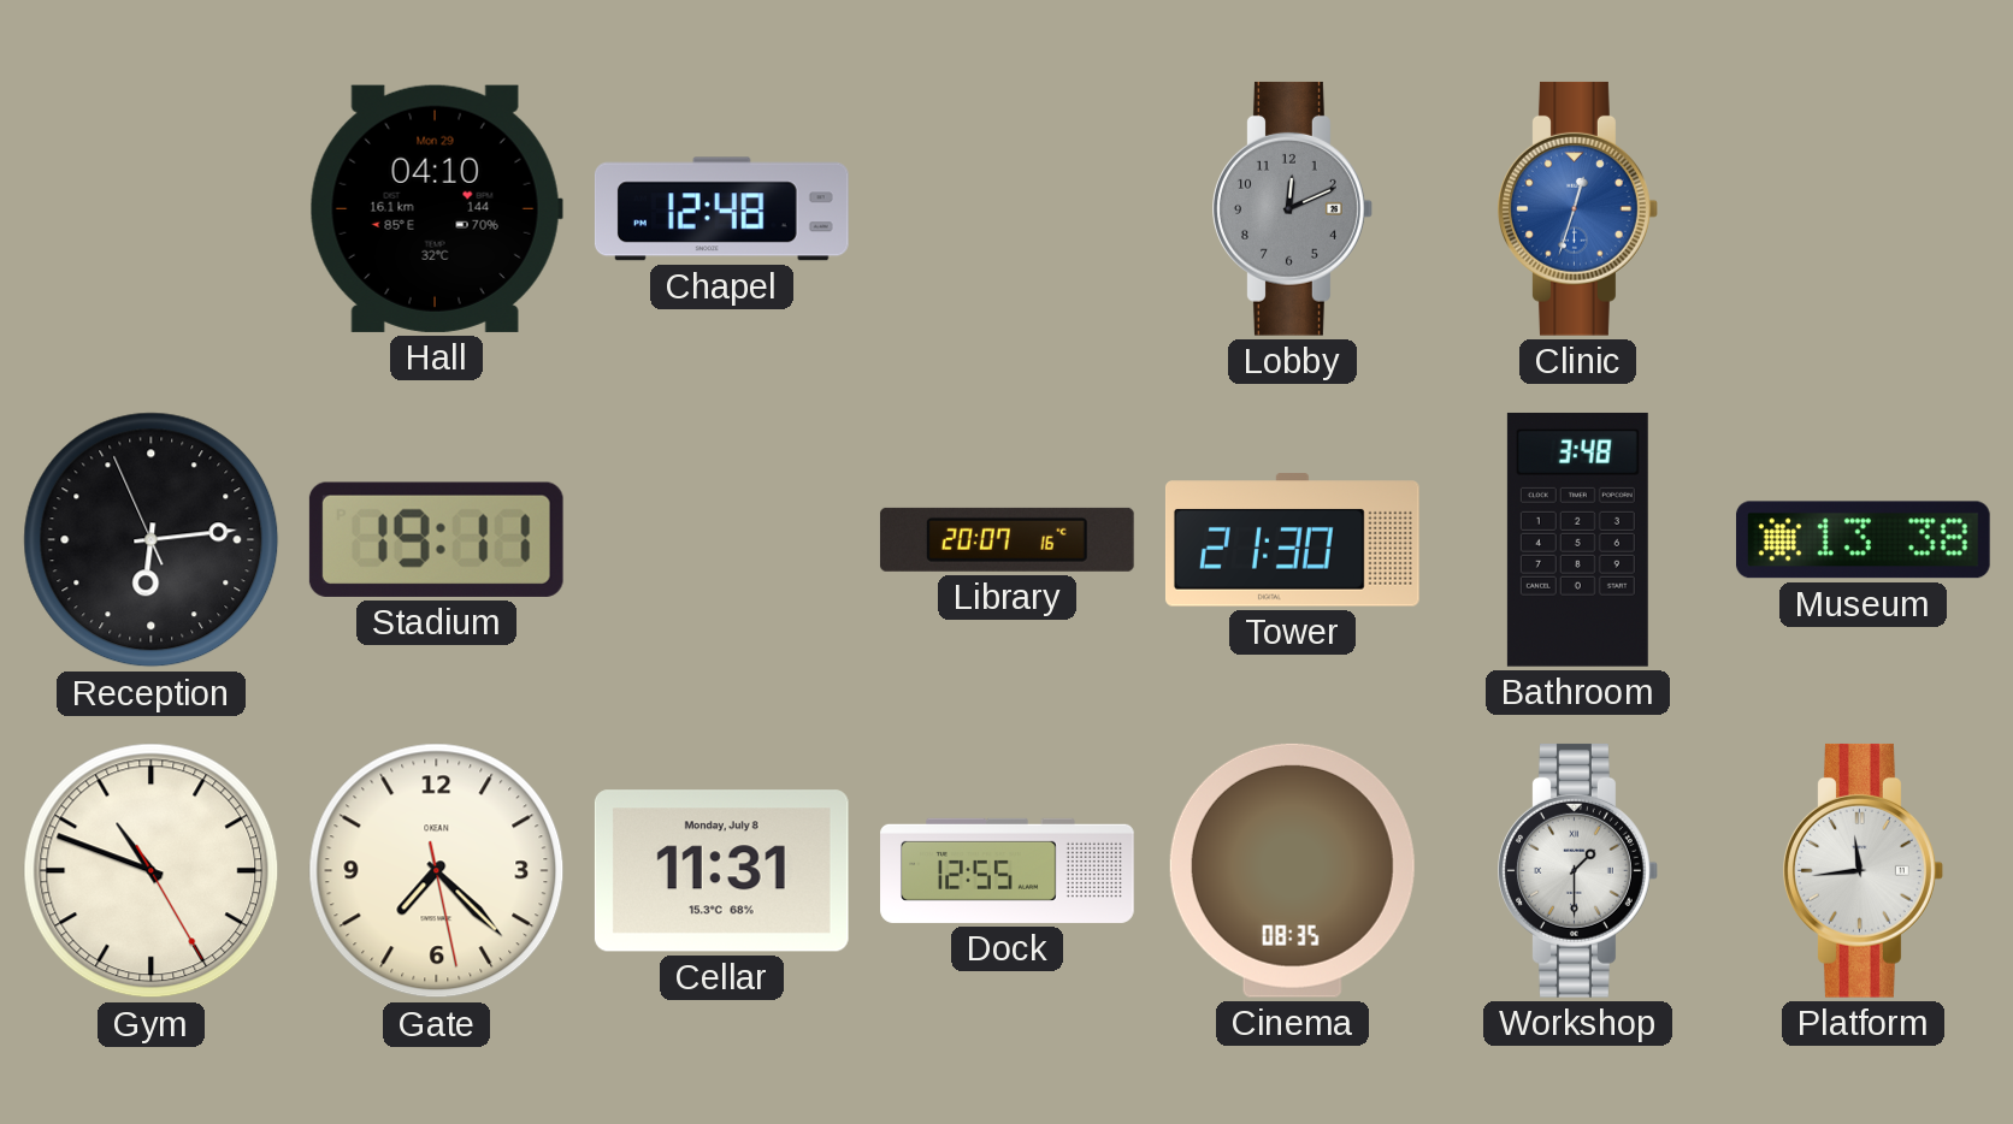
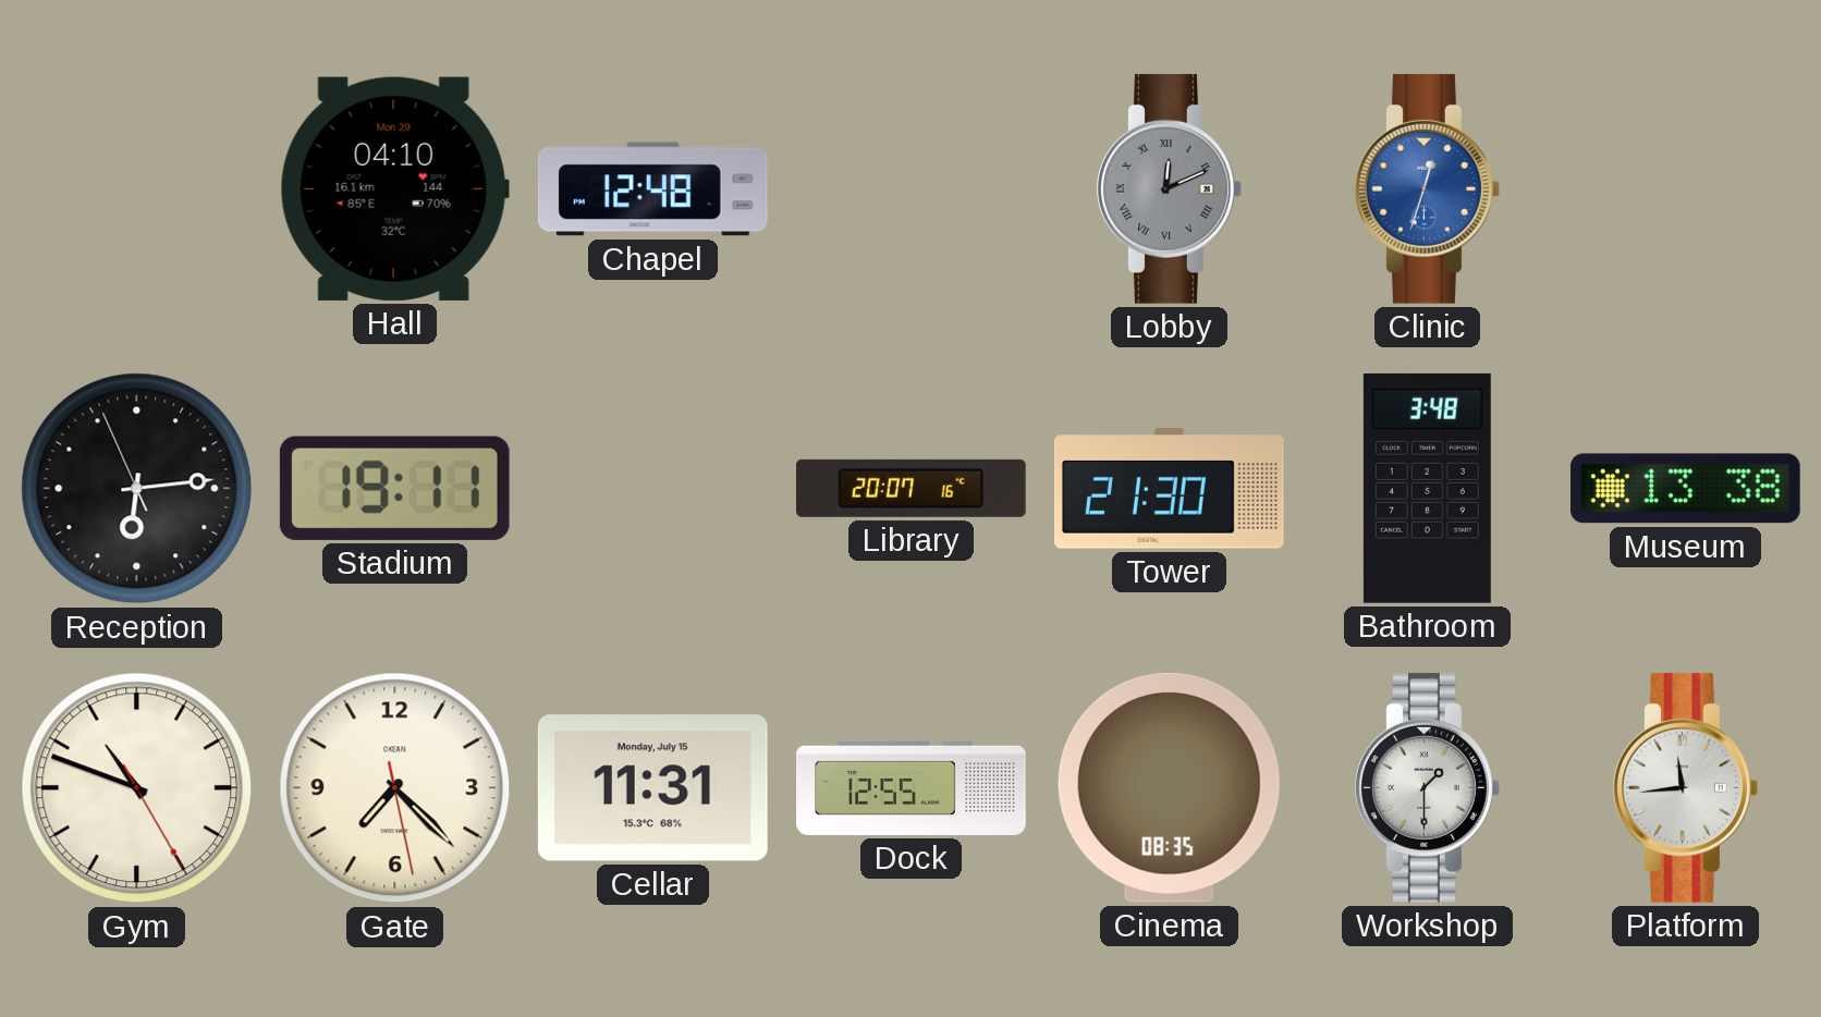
Lobby numerals: Arabic -> Roman (1170, 188)
Cellar date: Monday, July 8 -> Monday, July 15 (652, 788)
